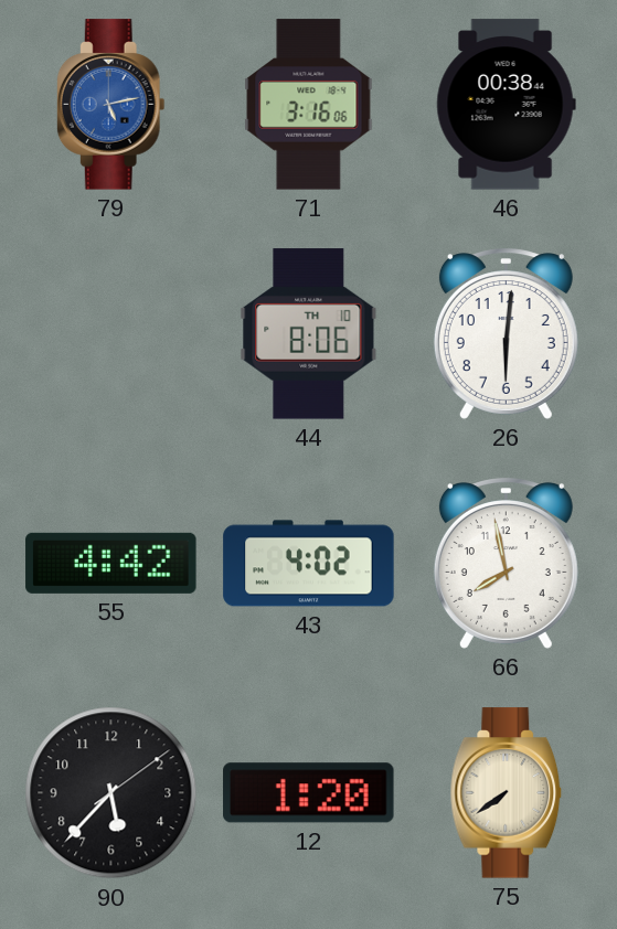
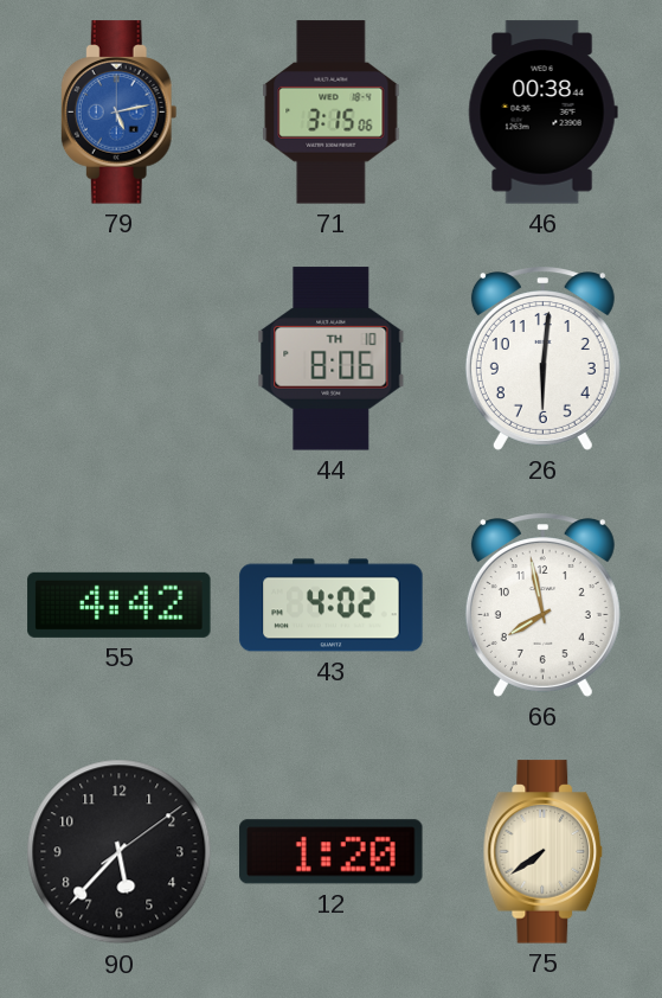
71: 3:16 -> 3:15 (332, 113)
